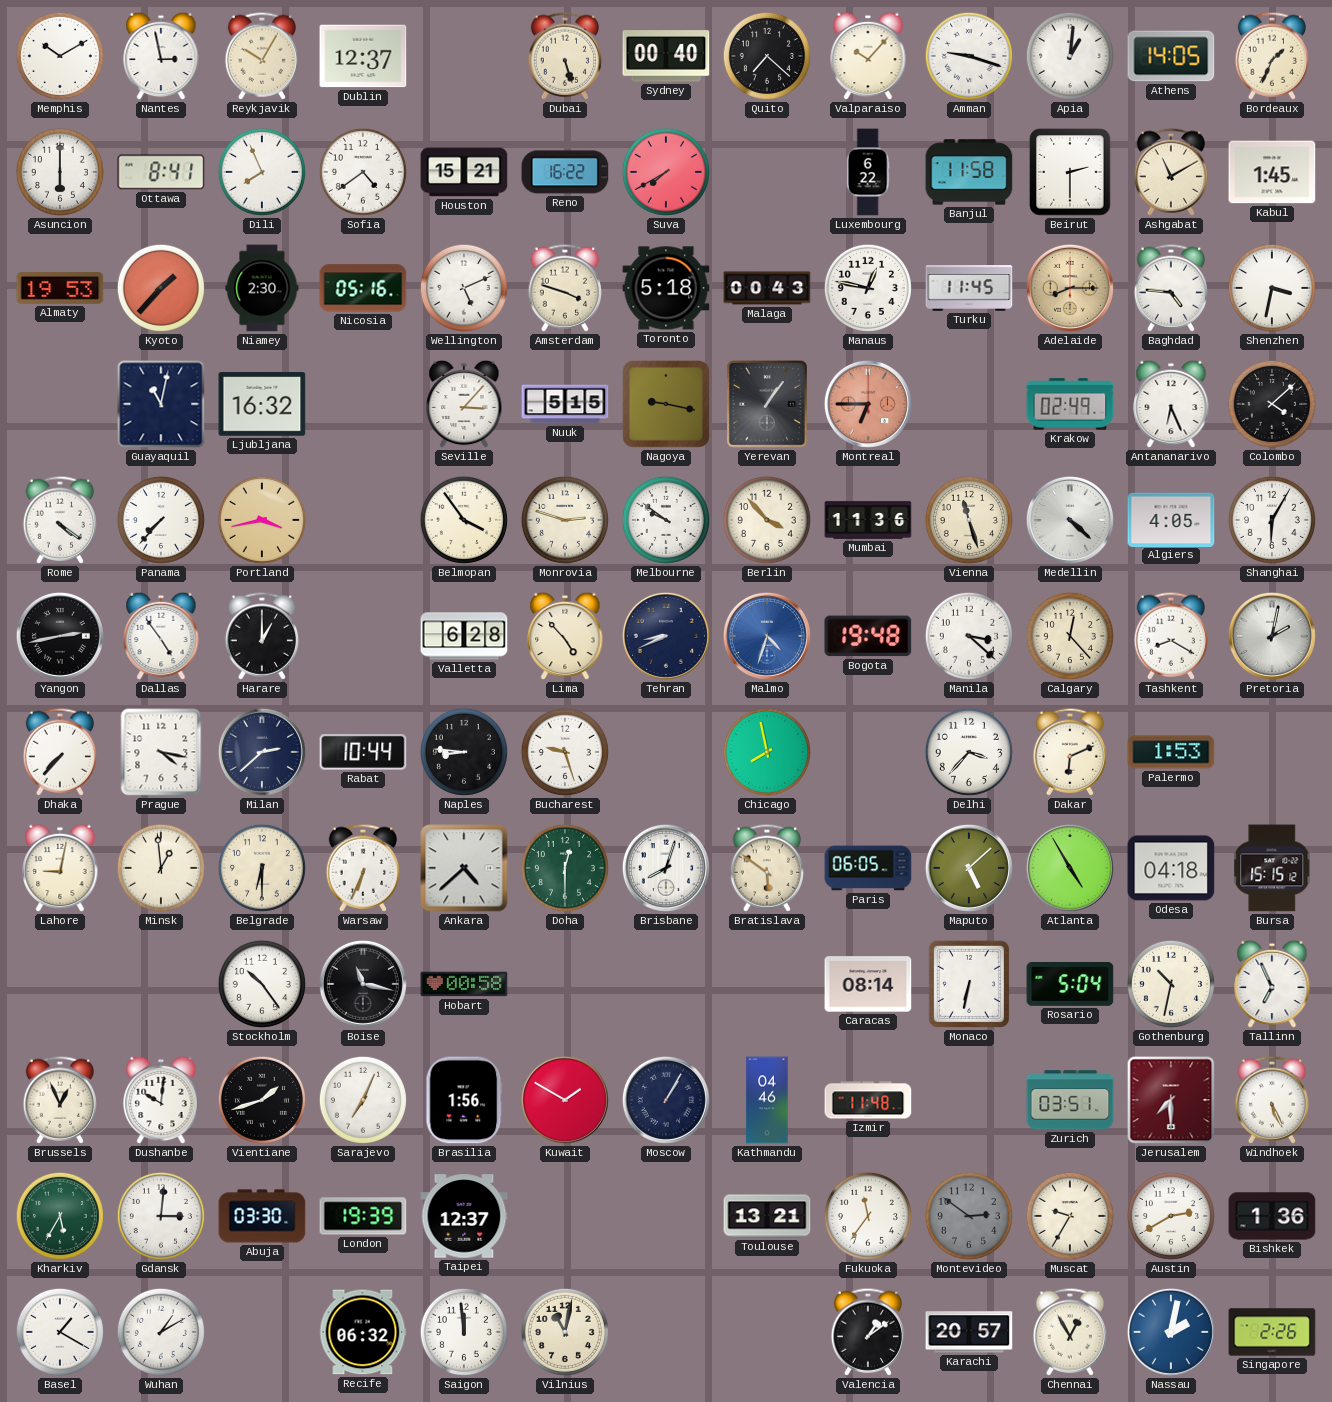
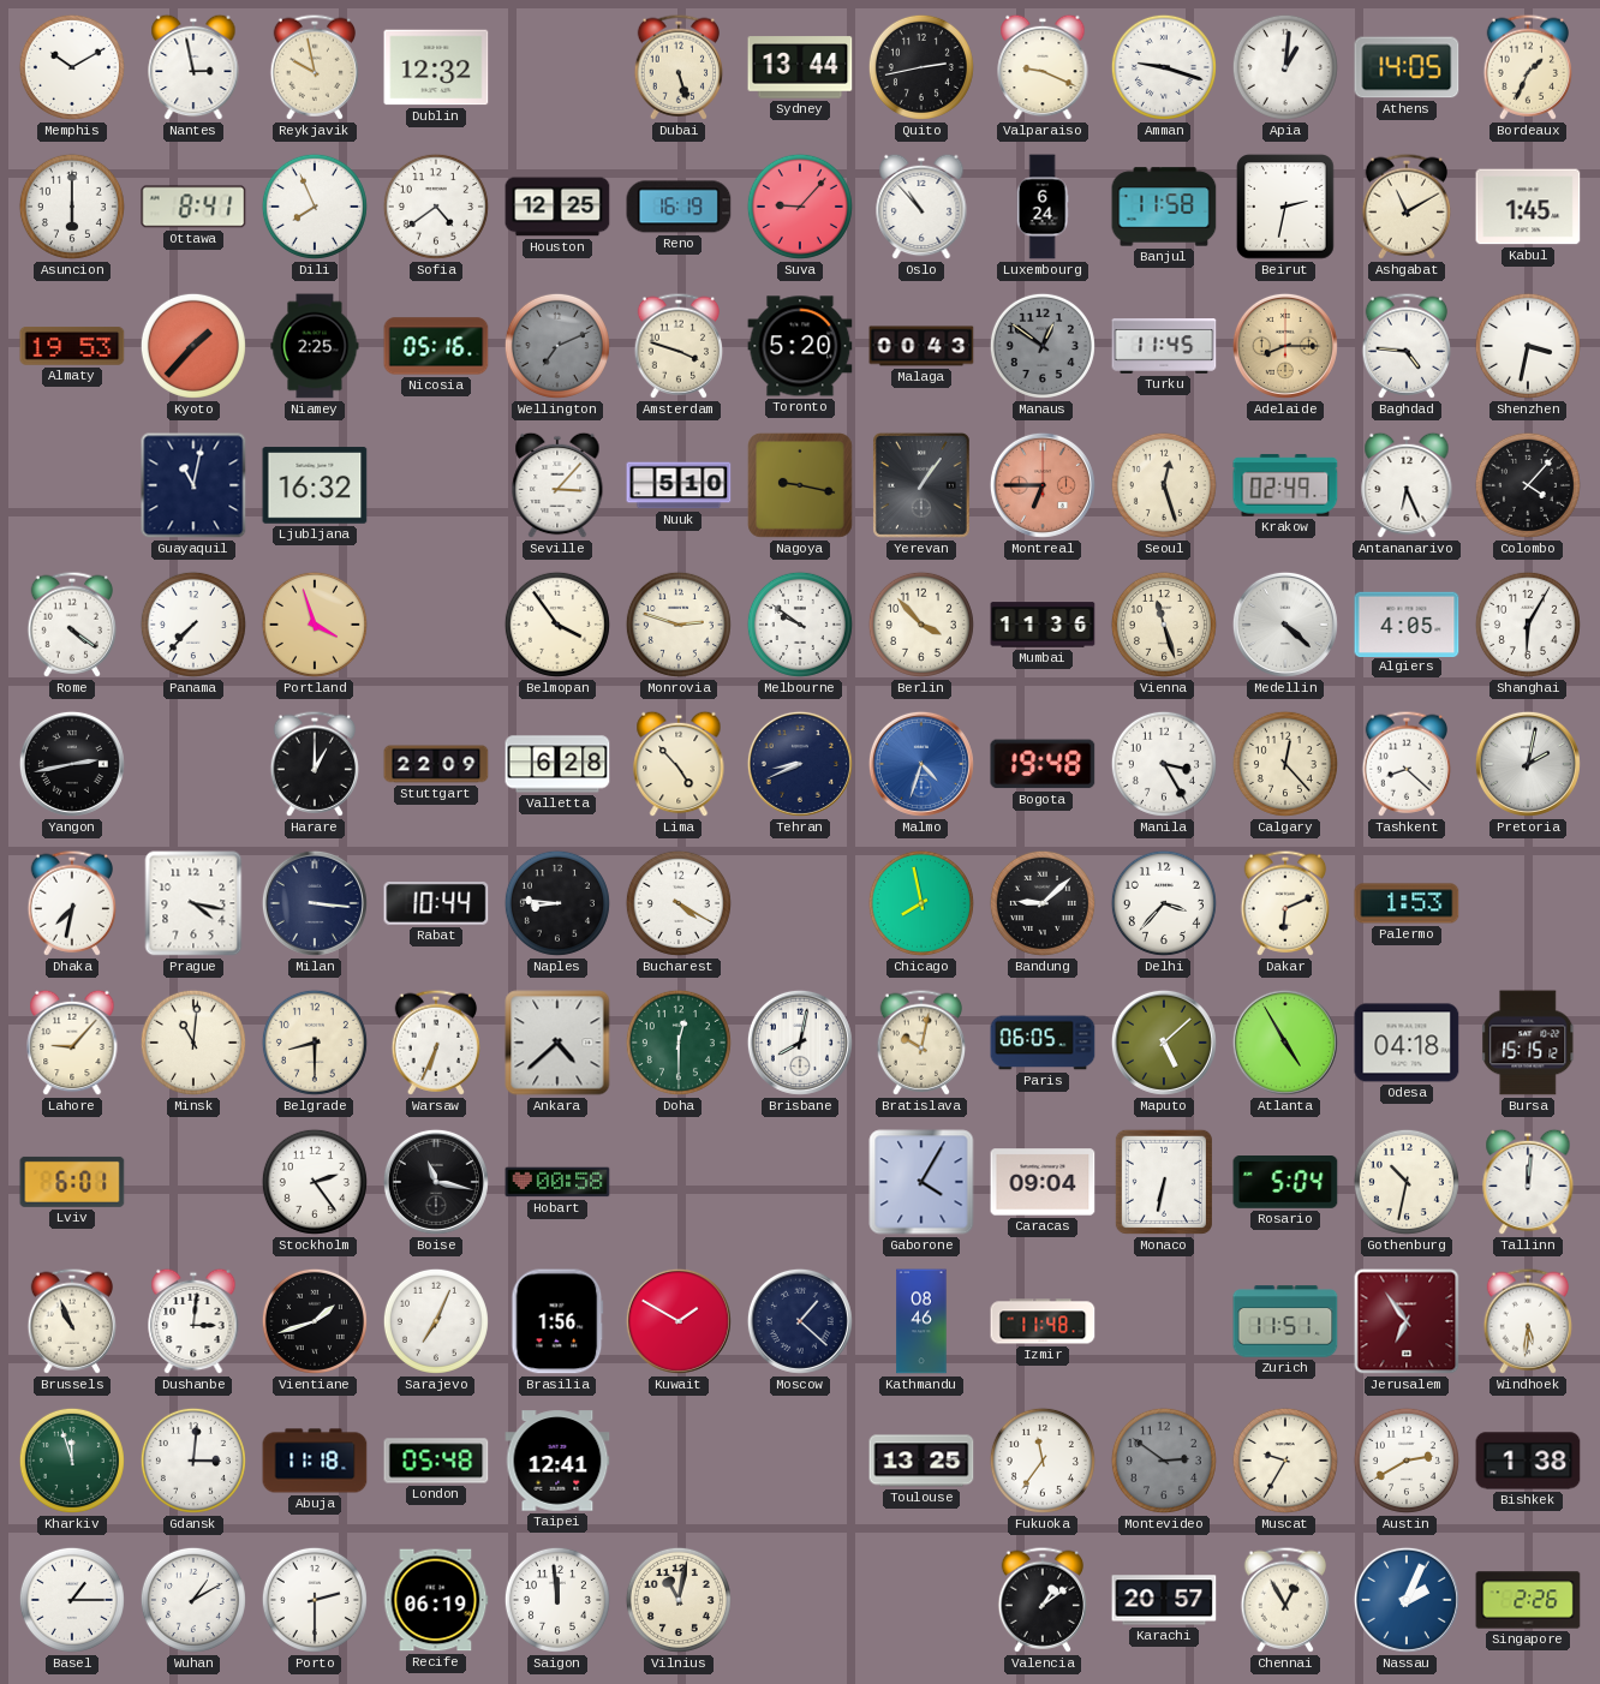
Reykjavik: 10:05 -> 9:58 (315, 67)
Dublin: 12:37 -> 12:32 (436, 67)
Sydney: 00:40 -> 13:44 (800, 67)
Quito: 7:22 -> 2:43 (921, 67)
Valparaiso: 10:07 -> 9:19 (1043, 67)
Houston: 15:21 -> 12:25 (557, 207)
Reno: 16:22 -> 16:19 (679, 207)
Suva: 7:40 -> 9:07 (800, 207)
Oslo: none -> 10:53 (921, 207)
Luxembourg: 6:22 -> 6:24 (1043, 207)
Beirut: 2:30 -> 2:32 (1285, 207)
Niamey: 2:30 -> 2:25 (315, 346)
Wellington: 5:11 -> 7:11 (557, 346)
Wellington dial: white -> grey (557, 346)
Toronto: 5:18 -> 5:20 (800, 346)
Manaus: 12:47 -> 12:51 (1043, 346)
Manaus dial: white -> grey (1043, 346)
Nuuk: 5:15 -> 5:10 (679, 485)
Seoul: none -> 12:27 (1164, 485)
Colombo: 4:08 -> 4:07 (1528, 485)
Portland: 3:43 -> 3:57 (315, 625)
Dallas: 4:54 -> none (161, 636)
Stuttgart: none -> 22:09 (436, 764)
Manila: 3:22 -> 3:25 (1164, 764)
Tashkent: 8:20 -> 8:22 (1407, 764)
Dhaka: 7:37 -> 7:32 (72, 903)
Milan: 2:38 -> 3:16 (315, 903)
Bucharest: 9:27 -> 4:20 (679, 903)
Bandung: none -> 9:08 (1043, 903)
Lahore: 9:02 -> 9:07 (72, 1043)
Minsk: 12:59 -> 11:01 (193, 1043)
Belgrade: 6:30 -> 8:30 (315, 1043)
Brisbane: 8:03 -> 8:02 (800, 1043)
Bratislava: 5:51 -> 10:02 (921, 1043)
Lviv: none -> 6:01 (72, 1182)
Stockholm: 10:24 -> 2:24 (315, 1182)
Gaborone: none -> 4:05 (921, 1182)
Caracas: 08:14 -> 09:04 (1043, 1182)
Tallinn: 6:56 -> 12:01 (1528, 1182)
Brussels: 12:56 -> 10:56 (72, 1321)
Dushanbe: 10:01 -> 3:01 (193, 1321)
Moscow: 1:05 -> 1:22 (800, 1321)
Kathmandu: 04:46 -> 08:46 (921, 1321)
Zurich: 03:51 -> 11:51 (1285, 1321)
Jerusalem: 7:30 -> 6:54 (1407, 1321)
Windhoek: 5:26 -> 5:31 (1528, 1321)
Kharkiv: 5:35 -> 11:57 (72, 1461)
Abuja: 03:30 -> 11:18 (315, 1461)
London: 19:39 -> 05:48 (436, 1461)
Taipei: 12:37 -> 12:41 (557, 1461)
Toulouse: 13:21 -> 13:25 (921, 1461)
Bishkek: 1:36 -> 1:38 (1528, 1461)
Basel: 1:20 -> 1:15 (72, 1600)
Porto: none -> 2:30 (315, 1600)
Recife: 06:32 -> 06:19 (436, 1600)
Nassau: 2:02 -> 2:04 (1407, 1600)
